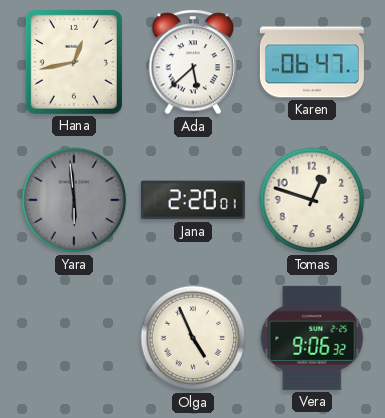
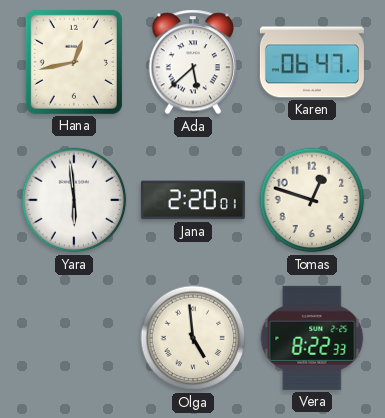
Yara dial: grey -> white (74, 200)
Olga: 4:56 -> 4:59 (193, 338)
Vera: 9:06 -> 8:22 (312, 338)
